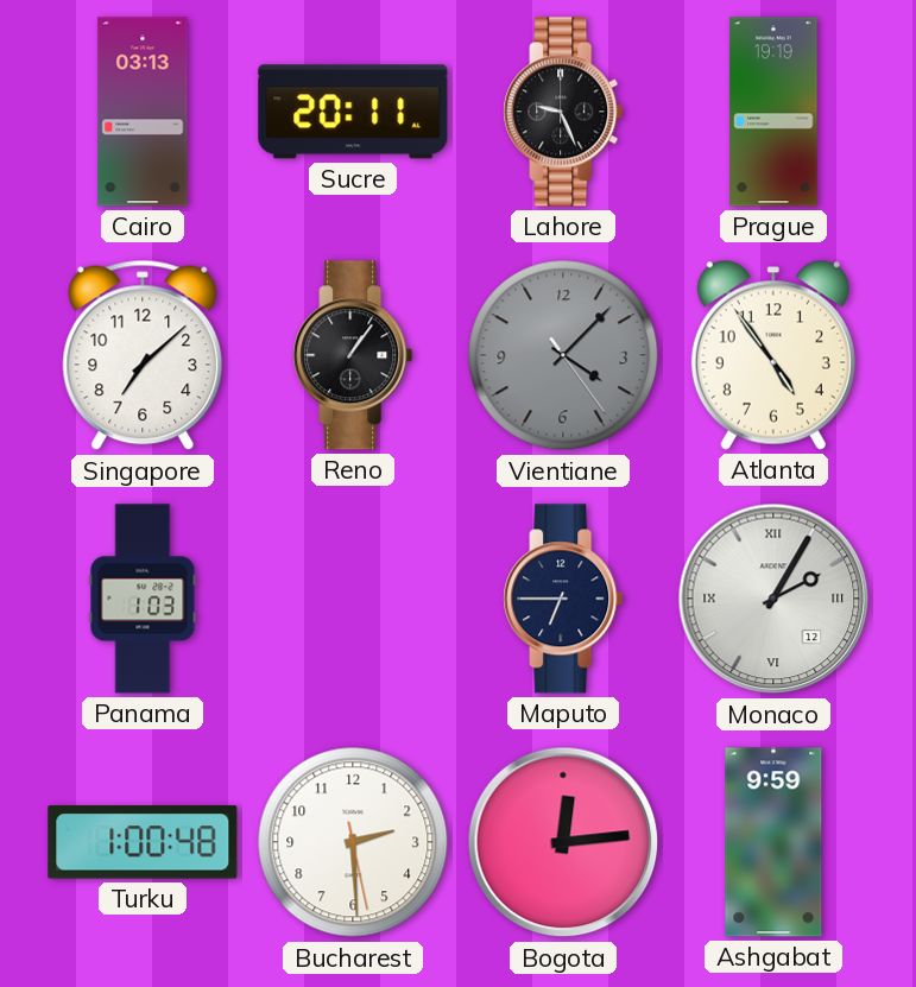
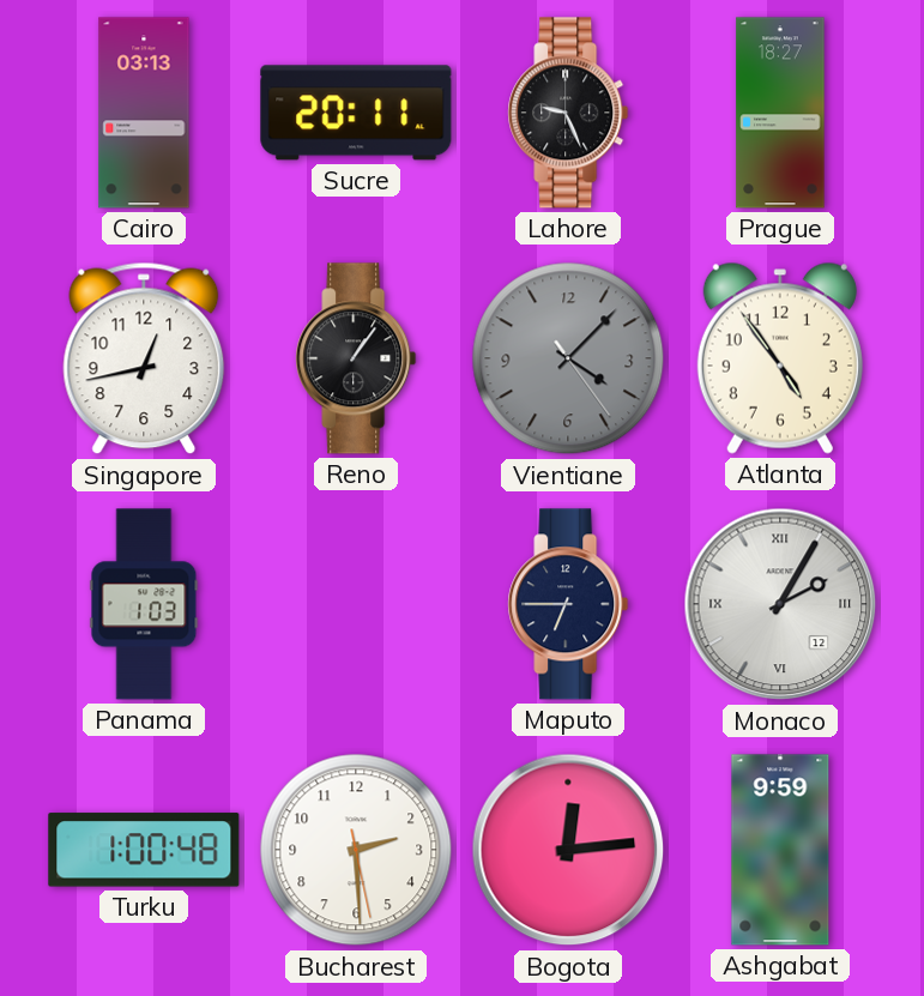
Prague: 19:19 -> 18:27 (780, 113)
Singapore: 7:08 -> 12:43 (144, 358)
